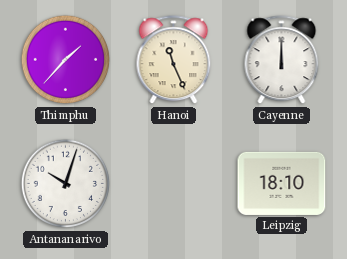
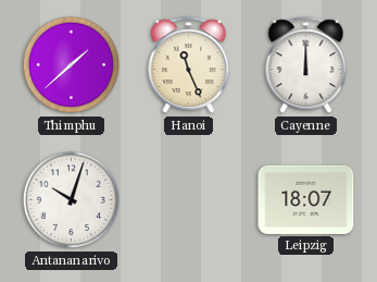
Thimphu: 1:37 -> 1:38 (72, 65)
Leipzig: 18:10 -> 18:07 (306, 199)
